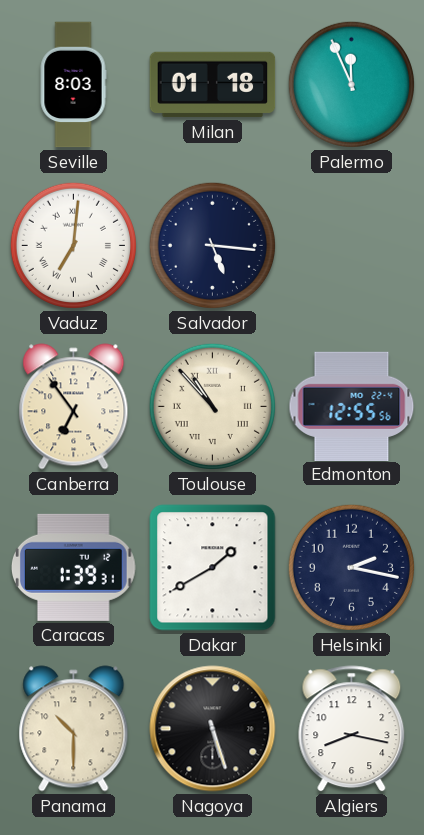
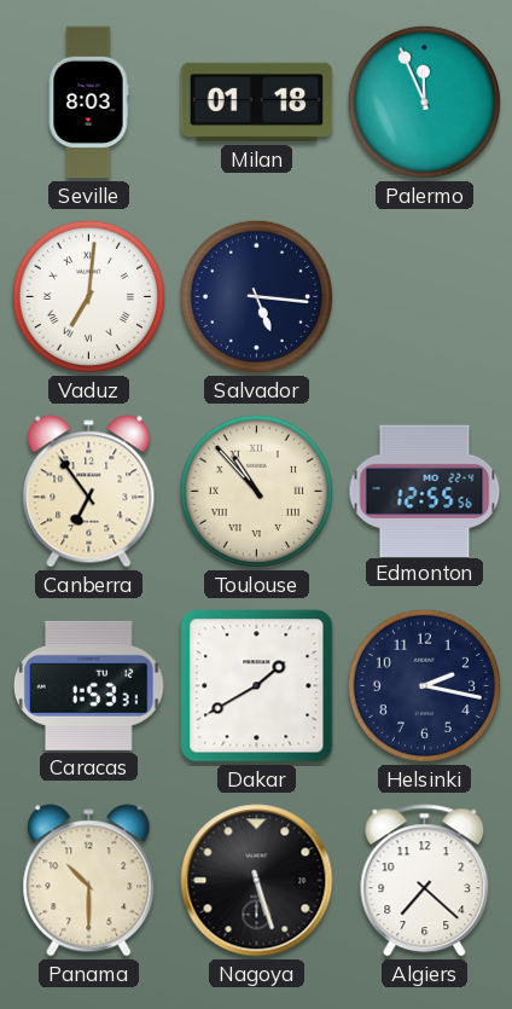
Caracas: 1:39 -> 1:53 (89, 685)
Algiers: 8:17 -> 7:22 (425, 881)
